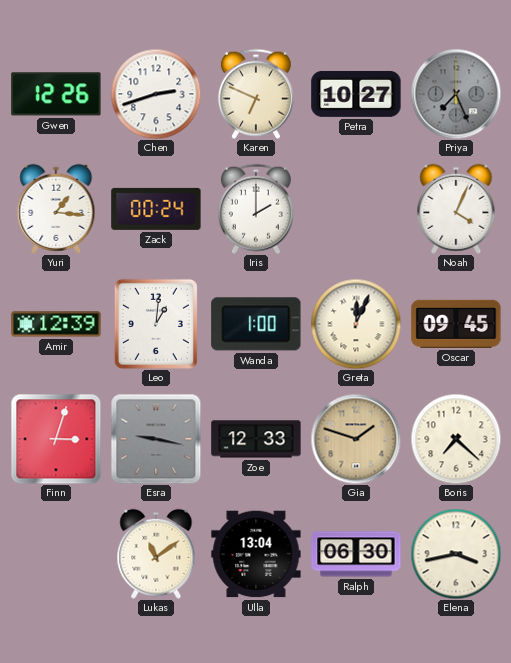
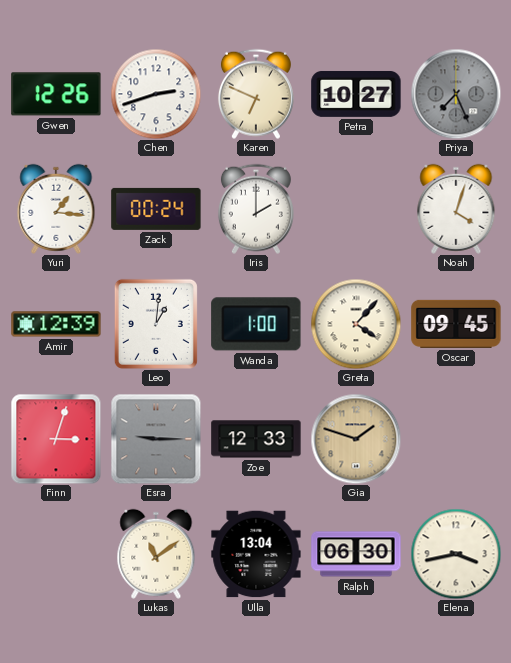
Noah: 4:04 -> 4:03 (456, 209)
Greta: 12:04 -> 4:07 (356, 324)
Esra: 9:17 -> 9:15 (156, 439)
Boris: 7:22 -> none (456, 439)
